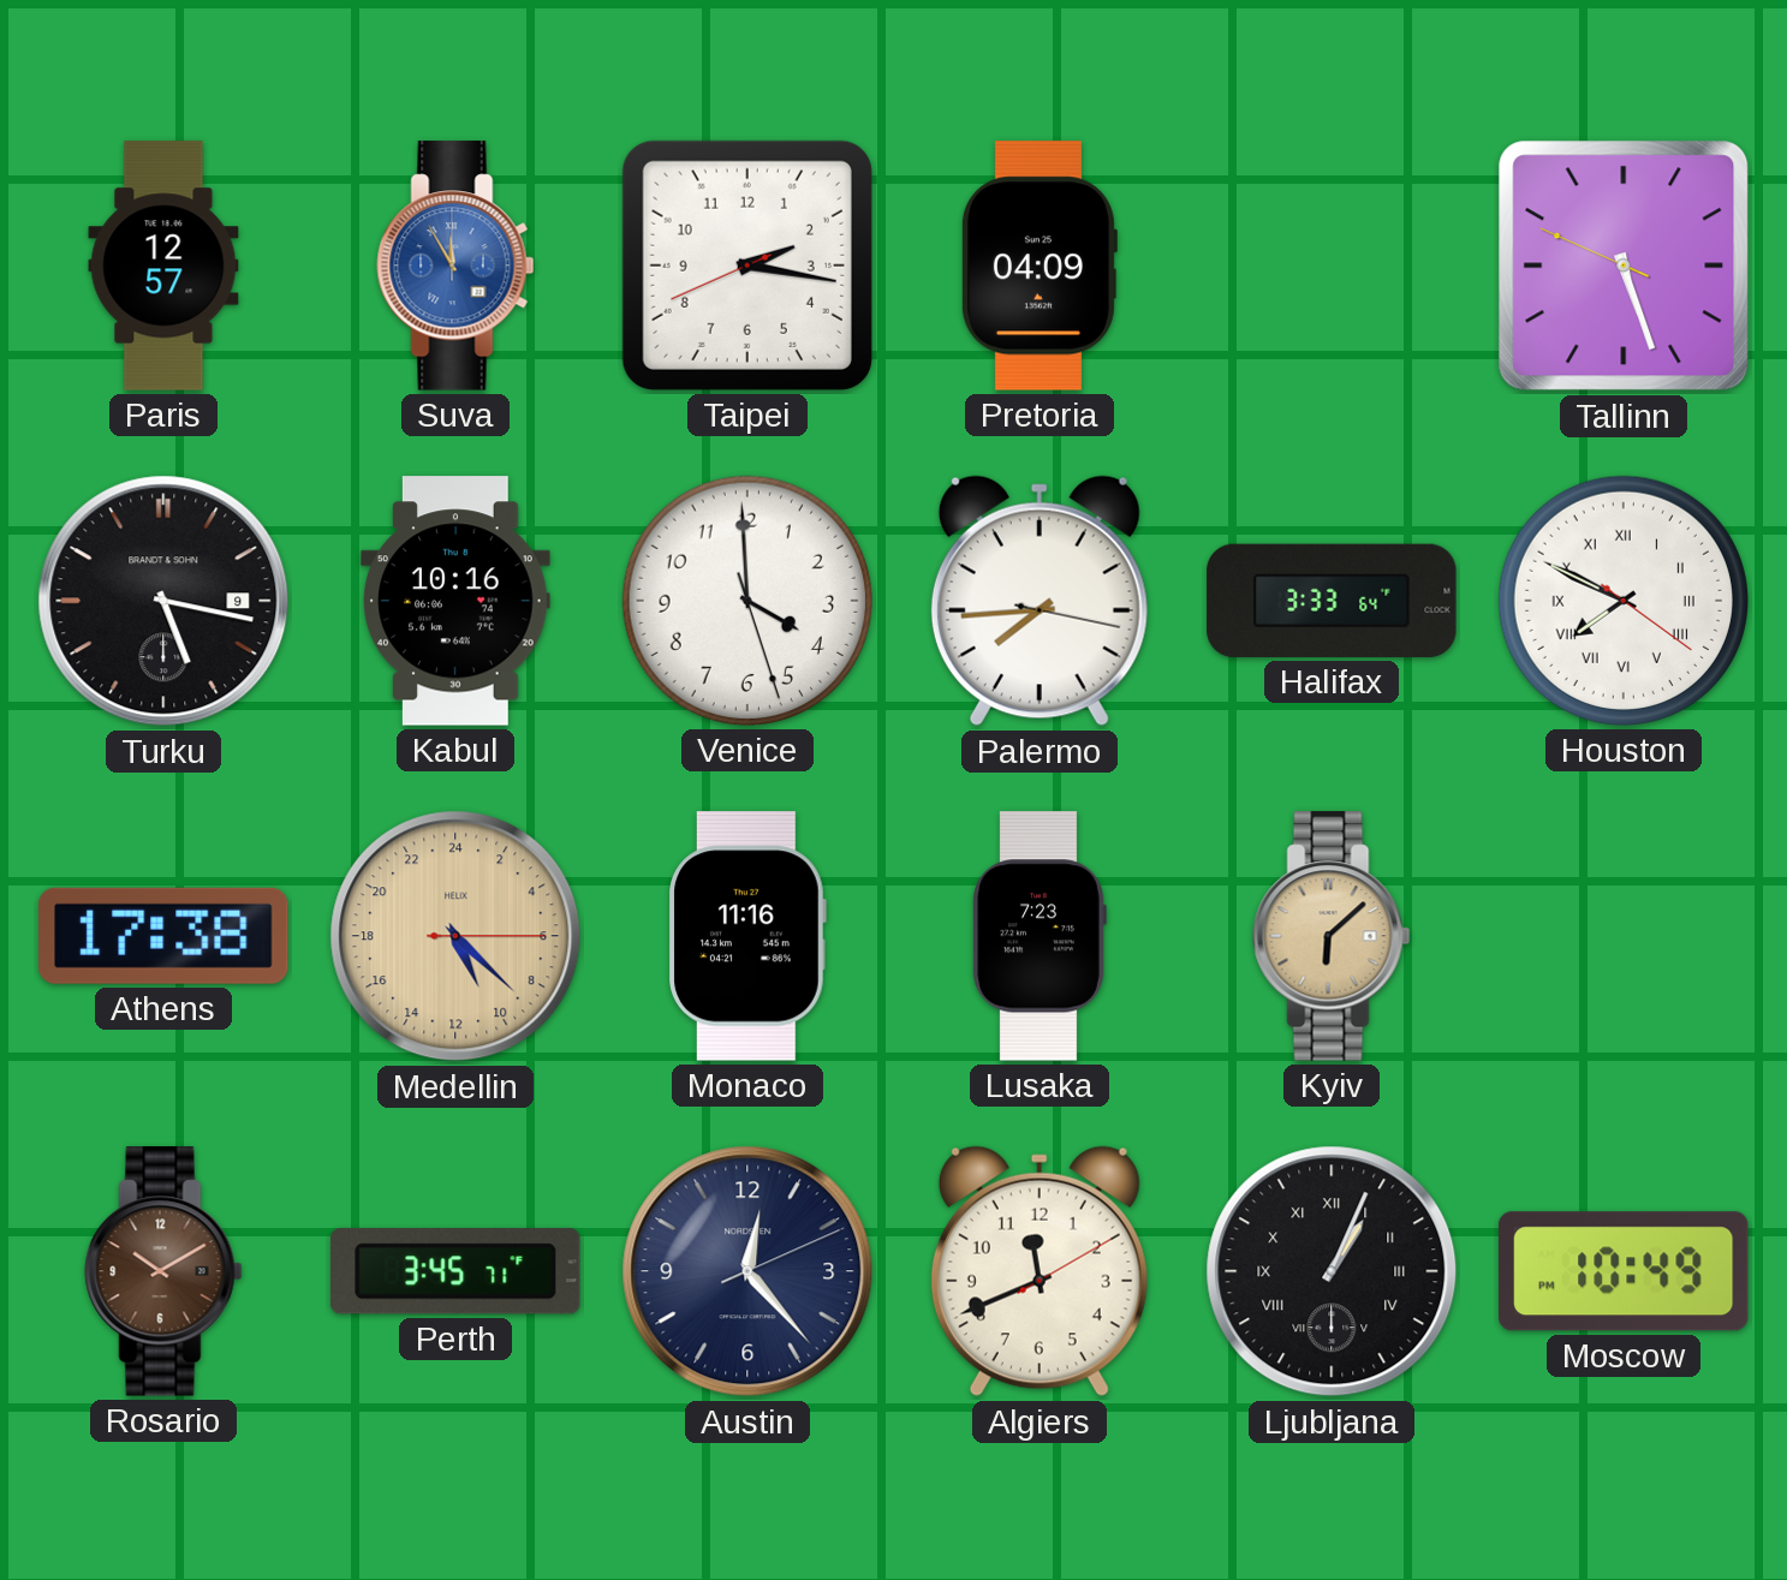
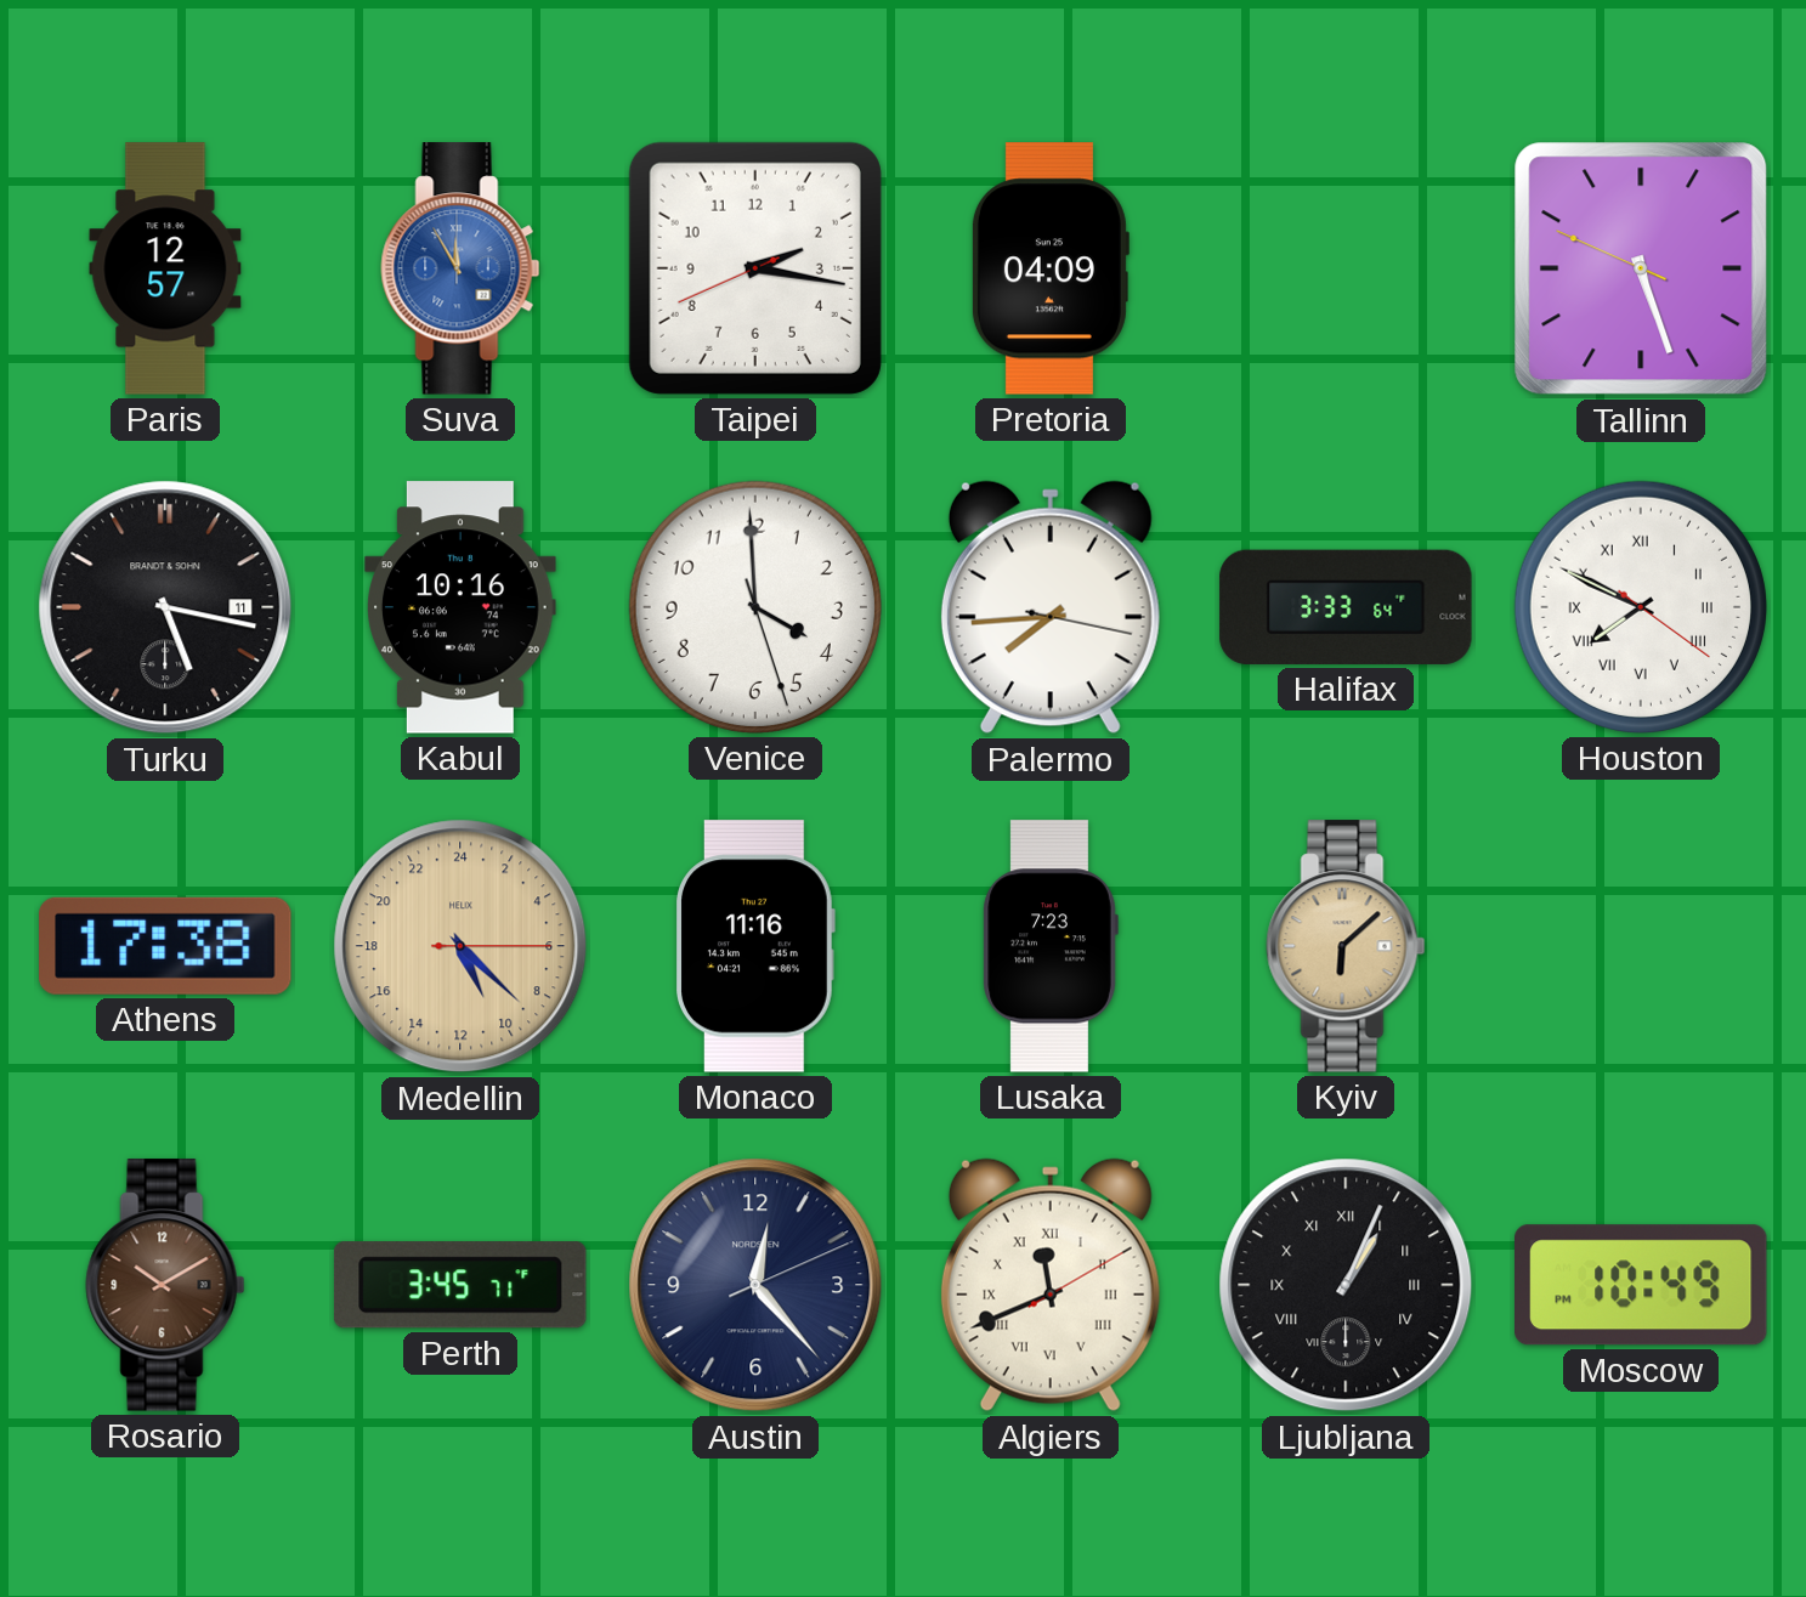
Turku date: 9 -> 11 (165, 607)
Algiers numerals: Arabic -> Roman (1051, 1285)
